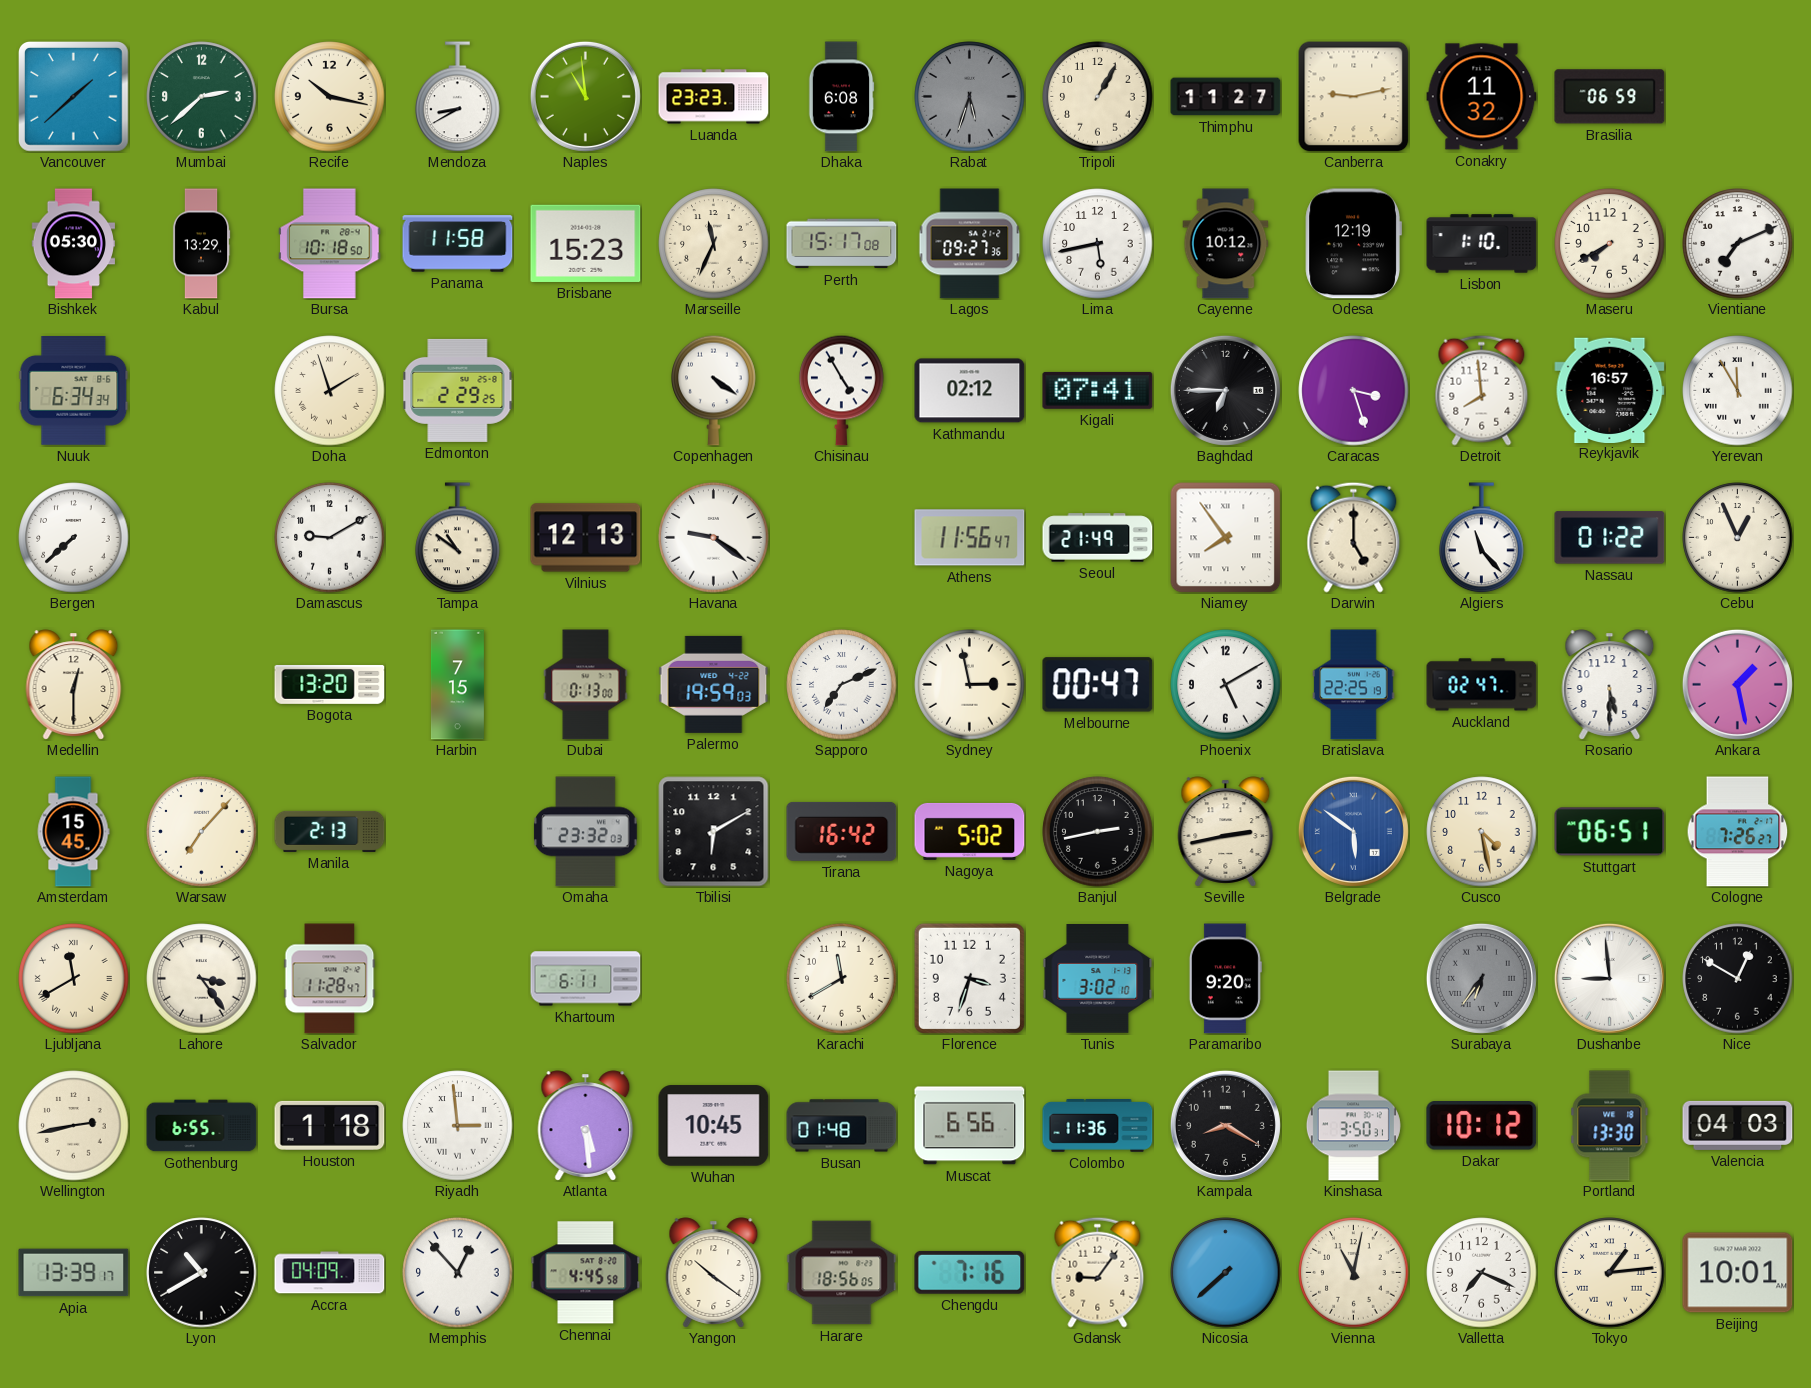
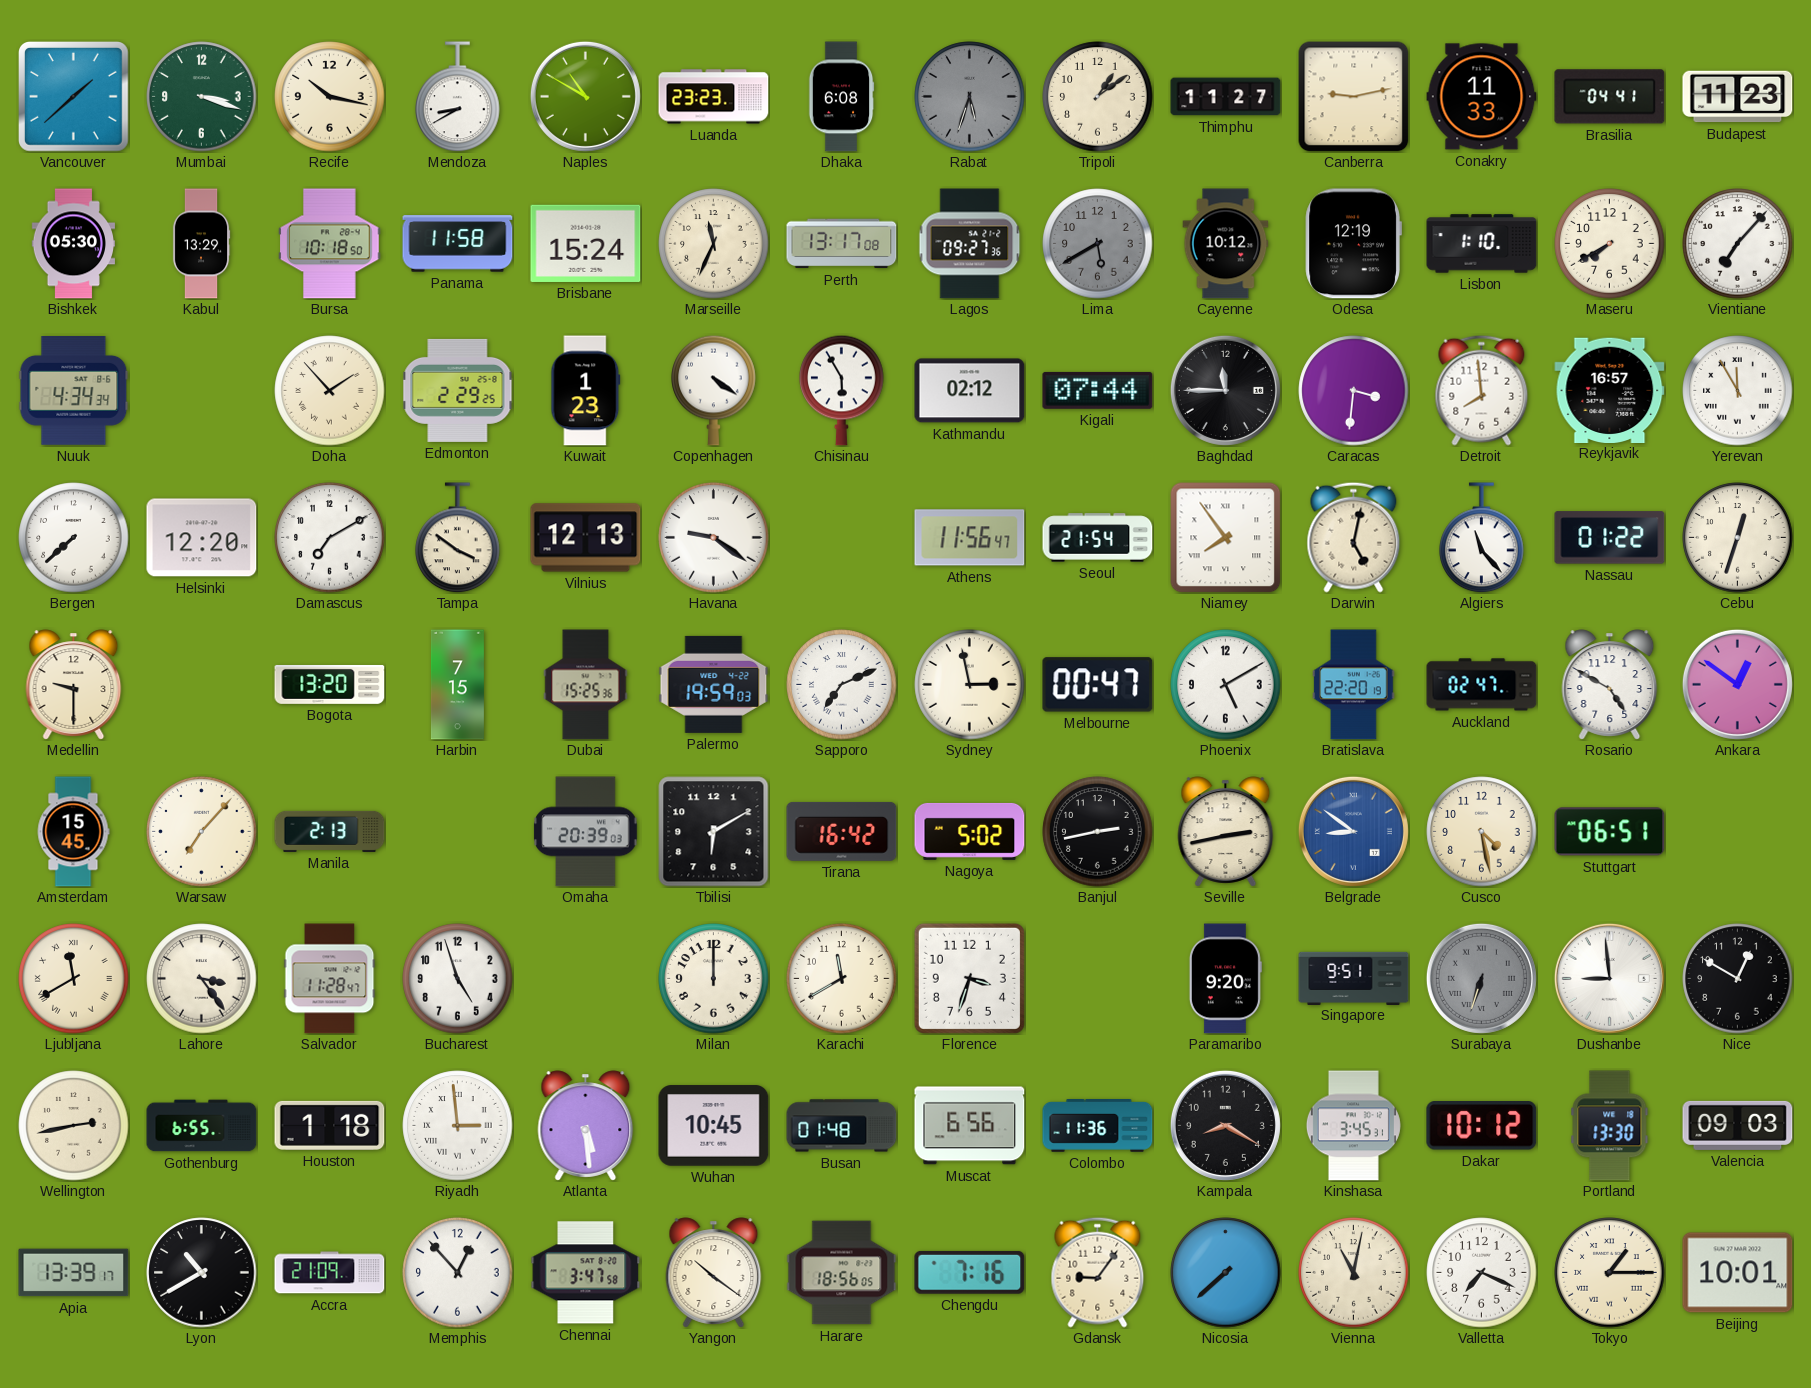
Mumbai: 2:38 -> 3:18 (202, 97)
Naples: 10:59 -> 10:50 (585, 96)
Tripoli: 1:05 -> 1:09 (1098, 97)
Conakry: 11:32 -> 11:33 (1482, 97)
Brasilia: 06:59 -> 04:41 (1610, 97)
Budapest: none -> 11:23 (1738, 97)
Brisbane: 15:23 -> 15:24 (586, 243)
Perth: 15:17 -> 13:17 (842, 244)
Lima: 5:43 -> 5:40 (1098, 244)
Lima dial: white -> grey (1098, 244)
Vientiane: 7:11 -> 7:07 (1738, 244)
Nuuk: 6:34 -> 4:34 (74, 391)
Doha: 1:57 -> 1:53 (330, 391)
Kuwait: none -> 1:23 (586, 391)
Chisinau: 4:55 -> 5:55 (842, 390)
Kigali: 07:41 -> 07:44 (1098, 390)
Baghdad: 6:45 -> 11:45 (1225, 390)
Caracas: 3:27 -> 3:31 (1354, 391)
Helsinki: none -> 12:20 (202, 538)
Damascus: 9:10 -> 7:10 (330, 538)
Tampa: 10:51 -> 3:51 (458, 538)
Seoul: 21:49 -> 21:54 (1098, 538)
Darwin: 5:00 -> 5:02 (1354, 537)
Cebu: 12:56 -> 12:33 (1738, 538)
Medellin: 12:30 -> 9:30 (74, 685)
Dubai: 0:13 -> 15:25 (586, 685)
Bratislava: 22:25 -> 22:20 (1354, 685)
Rosario: 5:30 -> 4:50 (1610, 685)
Ankara: 1:28 -> 12:51 (1737, 684)
Omaha: 23:32 -> 20:39 (586, 832)
Belgrade: 5:51 -> 8:51 (1353, 831)
Cologne: 7:26 -> none (1738, 832)
Bucharest: none -> 4:57 (458, 979)
Khartoum: 6:11 -> none (586, 979)
Milan: none -> 12:00 (714, 979)
Tunis: 3:02 -> none (1098, 979)
Singapore: none -> 9:51 (1354, 978)
Surabaya: 6:36 -> 6:33 (1481, 978)
Kinshasa: 3:50 -> 3:45 (1353, 1126)
Valencia: 04:03 -> 09:03 (1738, 1125)
Accra: 04:09 -> 21:09 (330, 1273)
Chennai: 4:45 -> 3:47 (586, 1273)
Tokyo: 1:14 -> 1:15 (1610, 1273)
